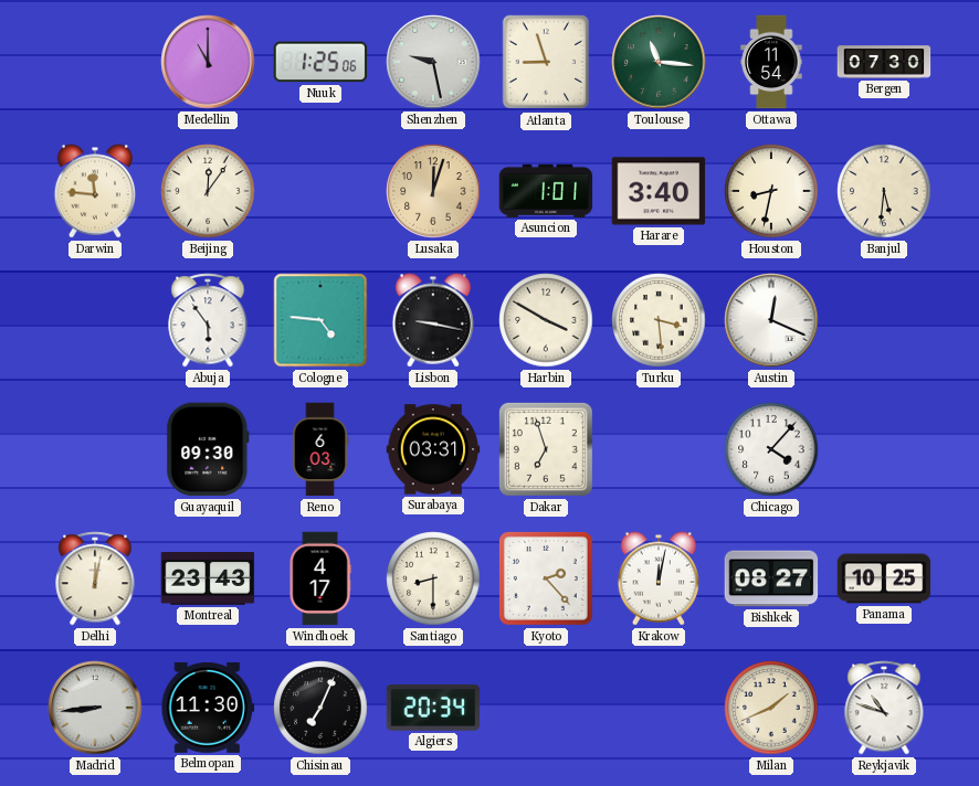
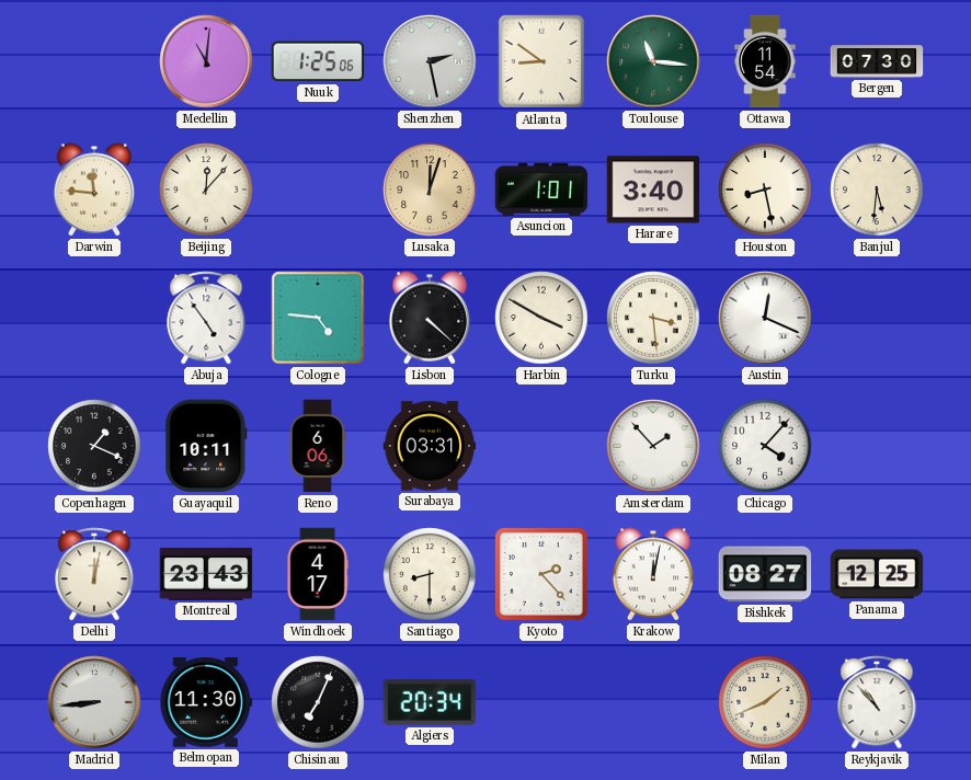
Medellin: 11:00 -> 11:01 (206, 61)
Shenzhen: 9:28 -> 2:28 (430, 61)
Atlanta: 8:57 -> 8:51 (541, 61)
Beijing: 12:06 -> 12:07 (206, 190)
Houston: 8:32 -> 8:28 (765, 190)
Abuja: 5:54 -> 4:54 (206, 318)
Lisbon: 9:17 -> 4:22 (430, 318)
Copenhagen: none -> 1:19 (94, 446)
Guayaquil: 09:30 -> 10:11 (206, 446)
Reno: 6:03 -> 6:06 (318, 446)
Dakar: 6:57 -> none (546, 449)
Amsterdam: none -> 1:53 (653, 446)
Panama: 10:25 -> 12:25 (877, 574)
Reykjavik: 10:48 -> 10:53 (877, 702)
